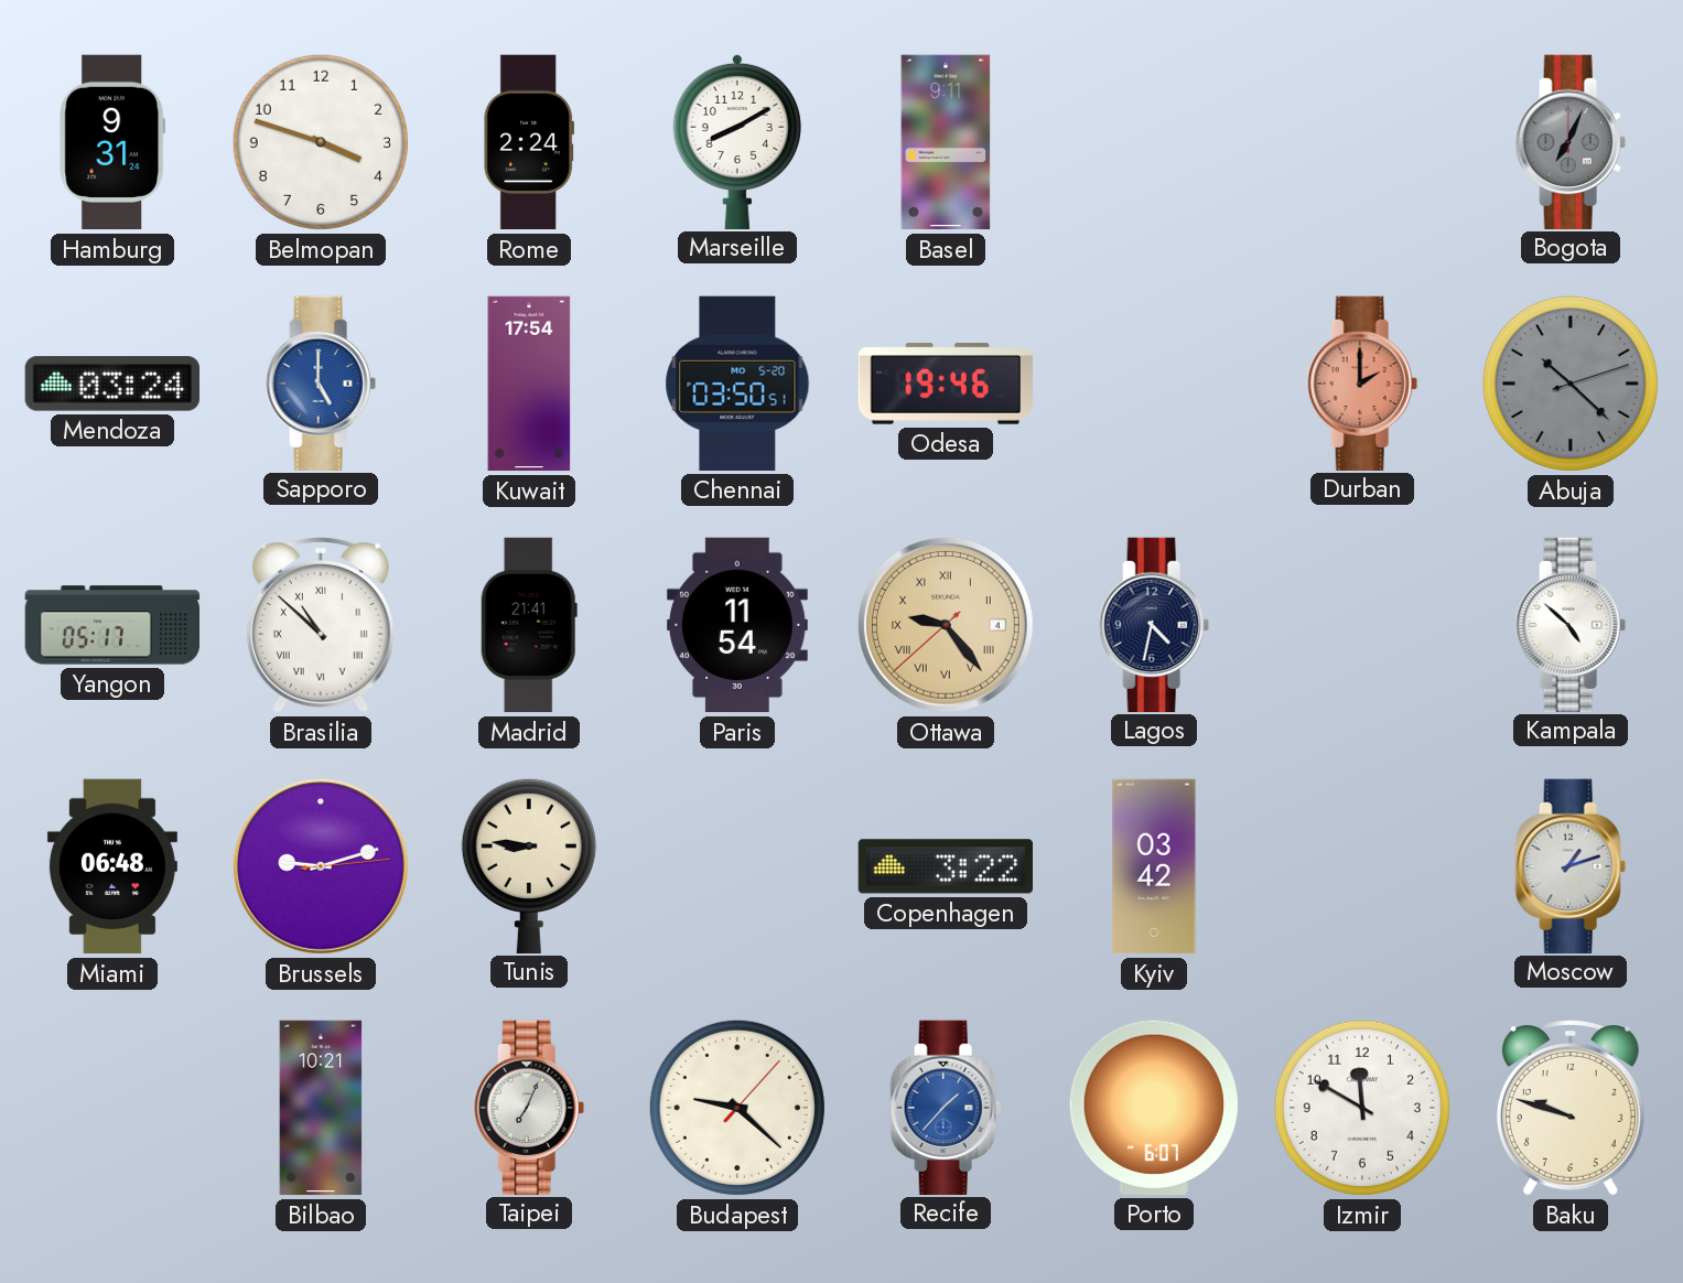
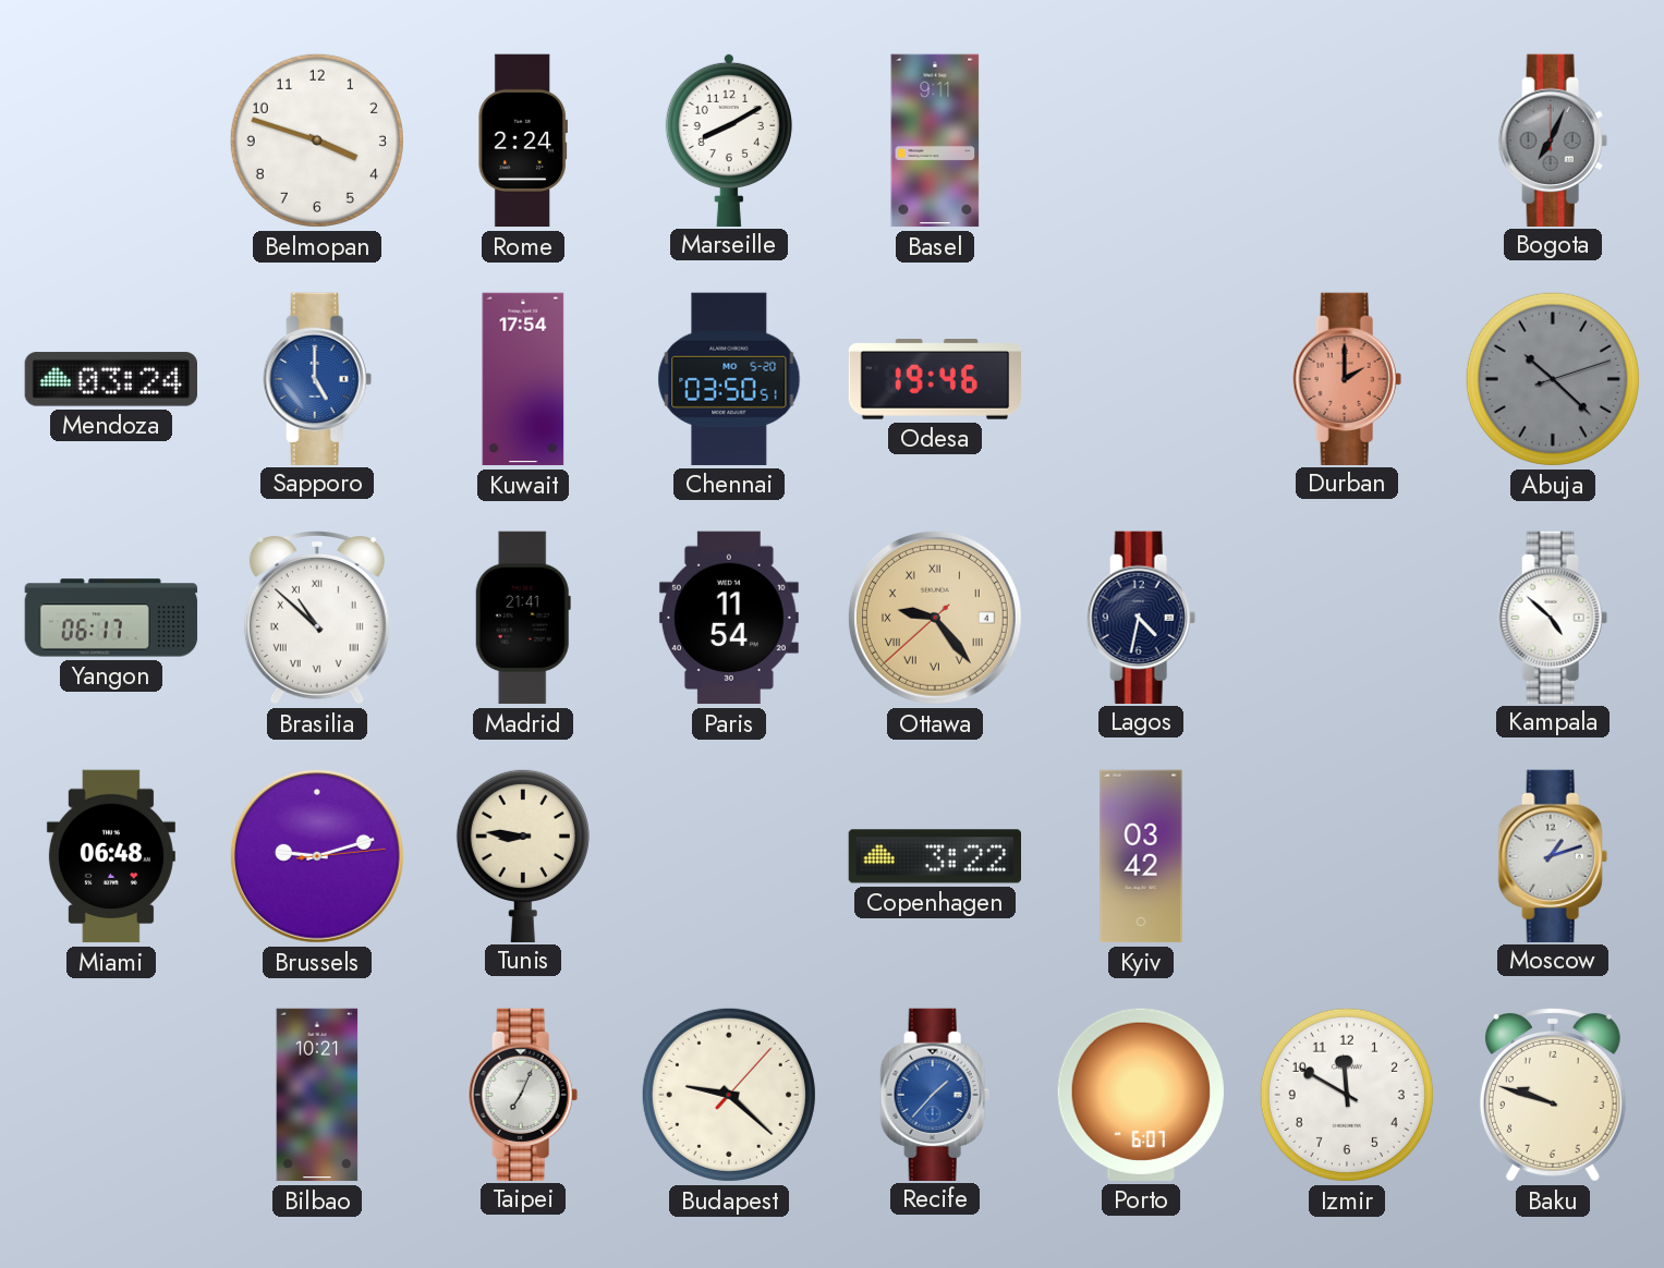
Hamburg: 9:31 -> none (111, 142)
Yangon: 05:17 -> 06:17 (111, 618)
